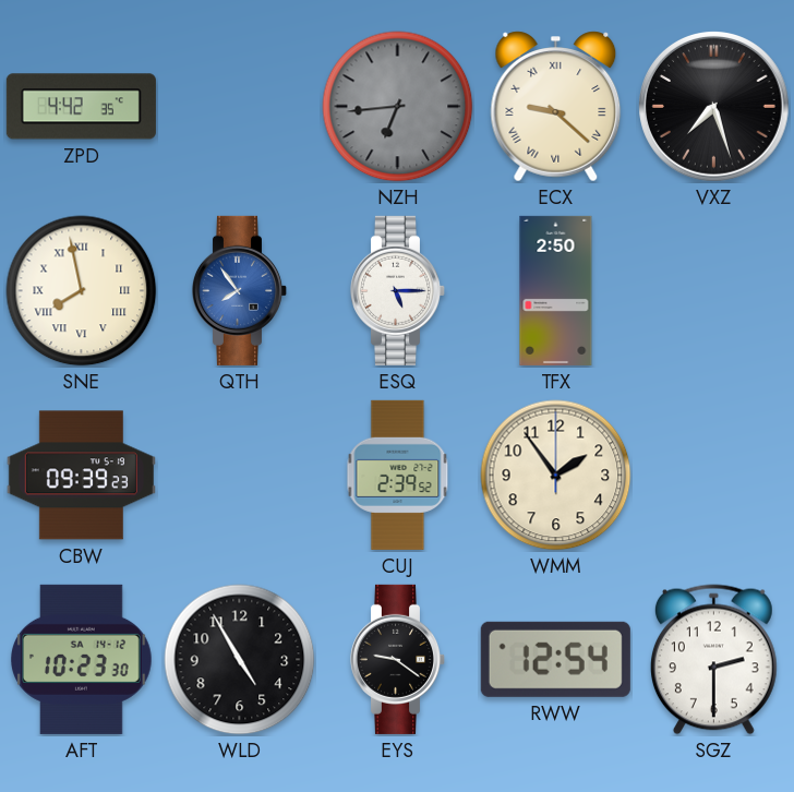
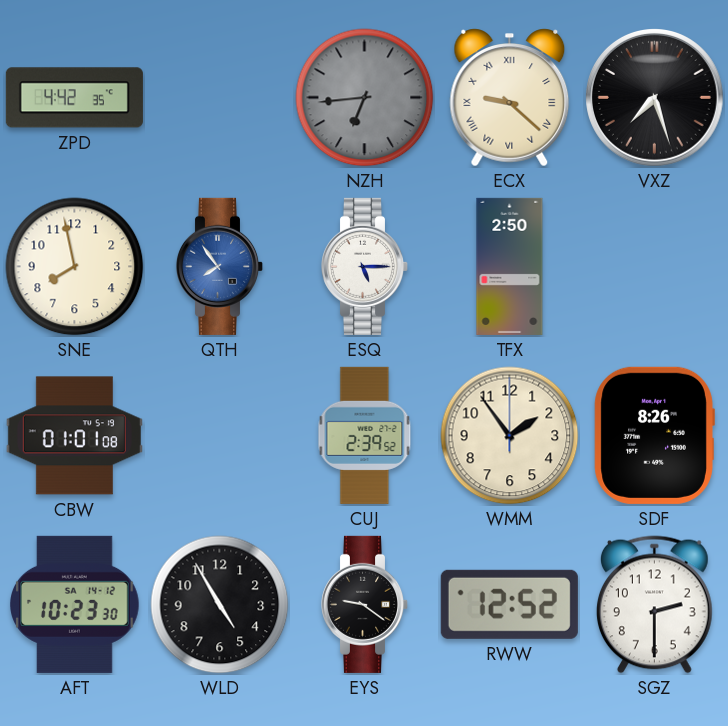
SNE numerals: Roman -> Arabic (75, 267)
CBW: 09:39 -> 01:01 (74, 436)
SDF: none -> 8:26 (654, 435)
RWW: 12:54 -> 12:52 (509, 604)
